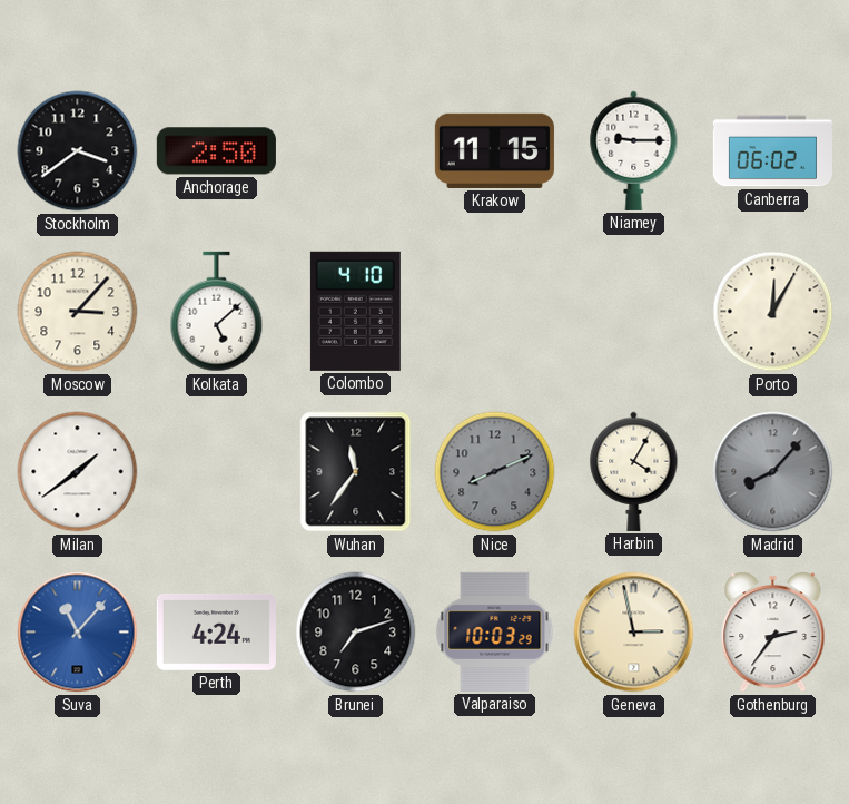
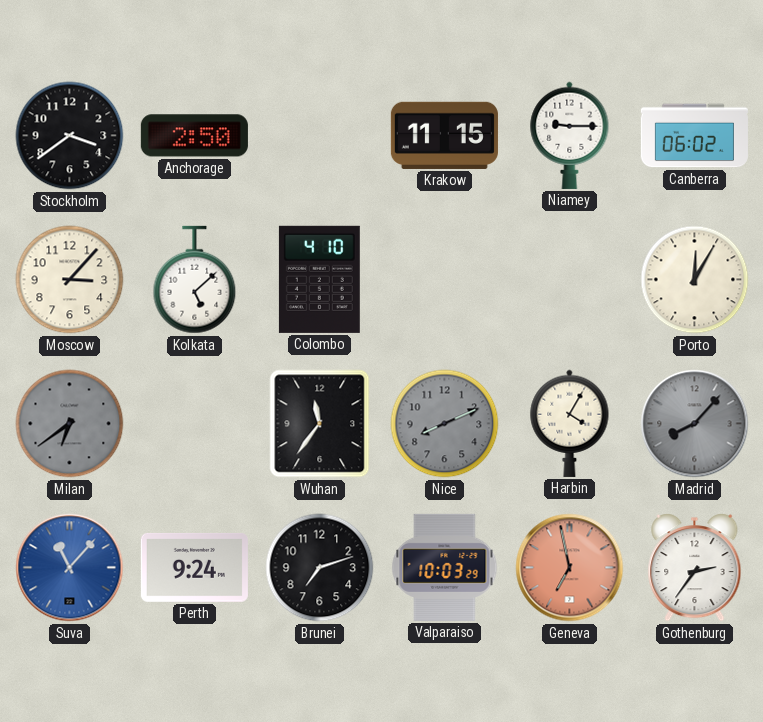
Milan: 1:39 -> 6:39 (70, 424)
Milan dial: white -> grey (70, 424)
Perth: 4:24 -> 9:24 (194, 567)
Geneva: 2:58 -> 6:58 (570, 568)
Geneva dial: cream -> salmon (570, 568)
